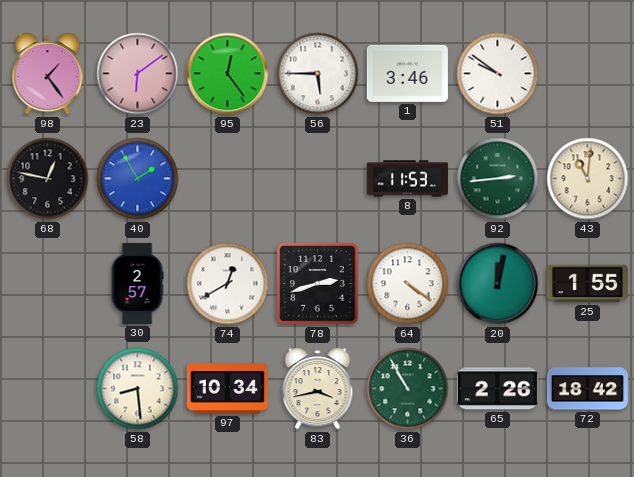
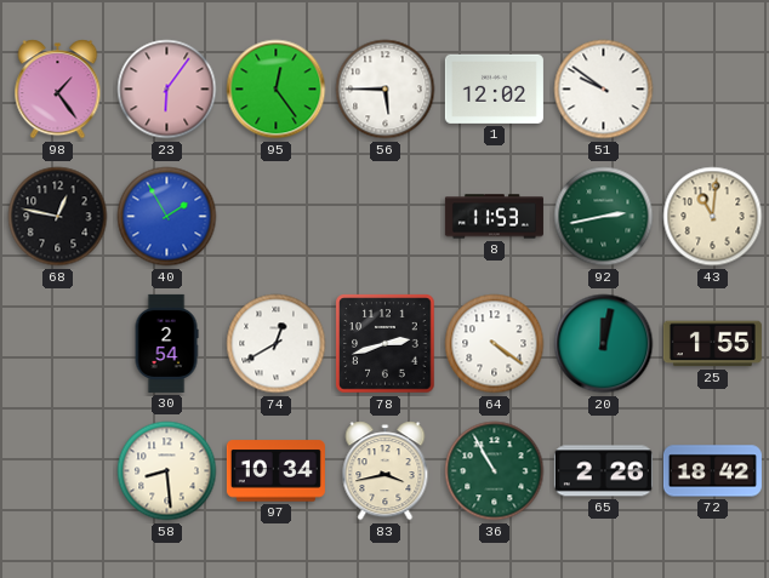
23: 6:09 -> 6:06 (167, 90)
1: 3:46 -> 12:02 (494, 88)
92: 2:44 -> 2:43 (604, 217)
30: 2:57 -> 2:54 (166, 343)
